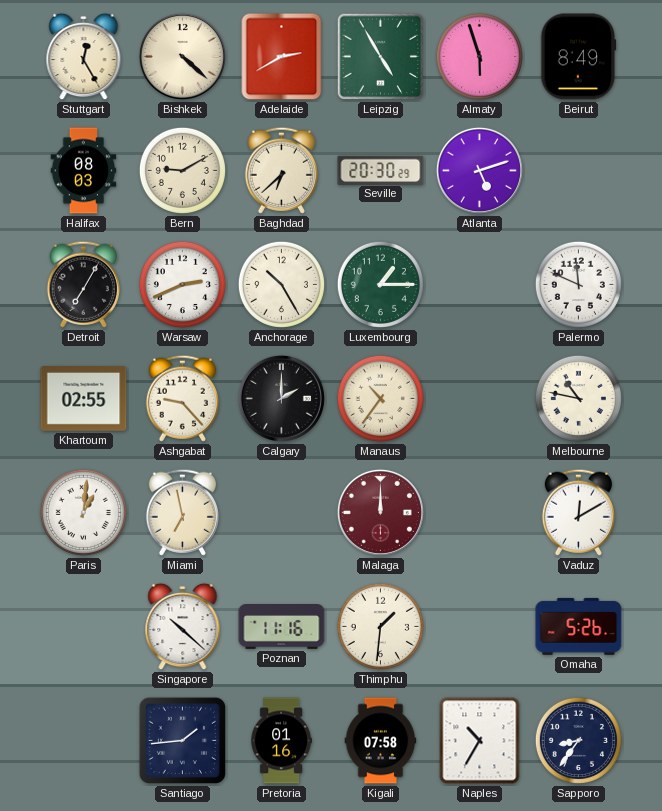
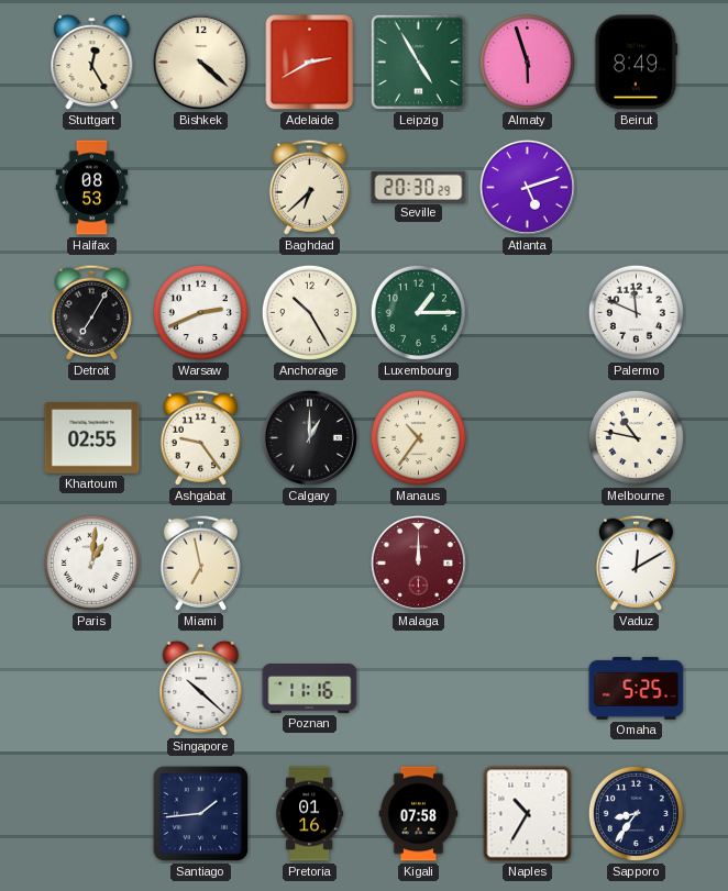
Halifax: 08:03 -> 08:53 (92, 188)
Bern: 9:10 -> none (182, 170)
Ashgabat: 9:23 -> 9:24 (200, 437)
Calgary: 2:00 -> 1:00 (309, 437)
Thimphu: 1:31 -> none (380, 626)
Omaha: 5:26 -> 5:25 (637, 688)
